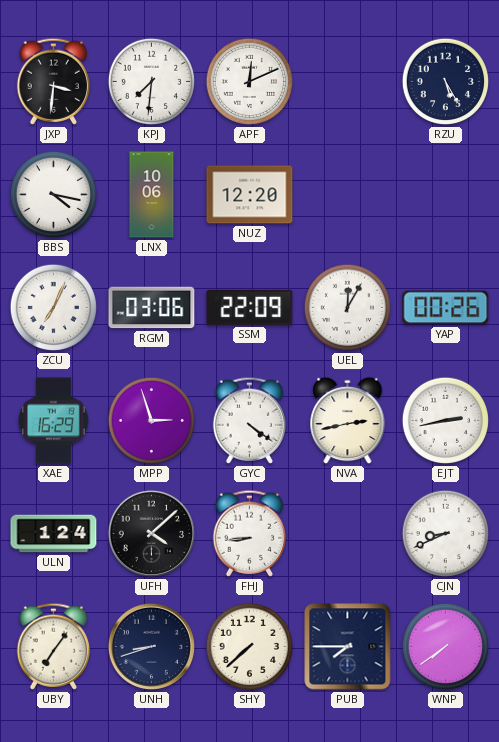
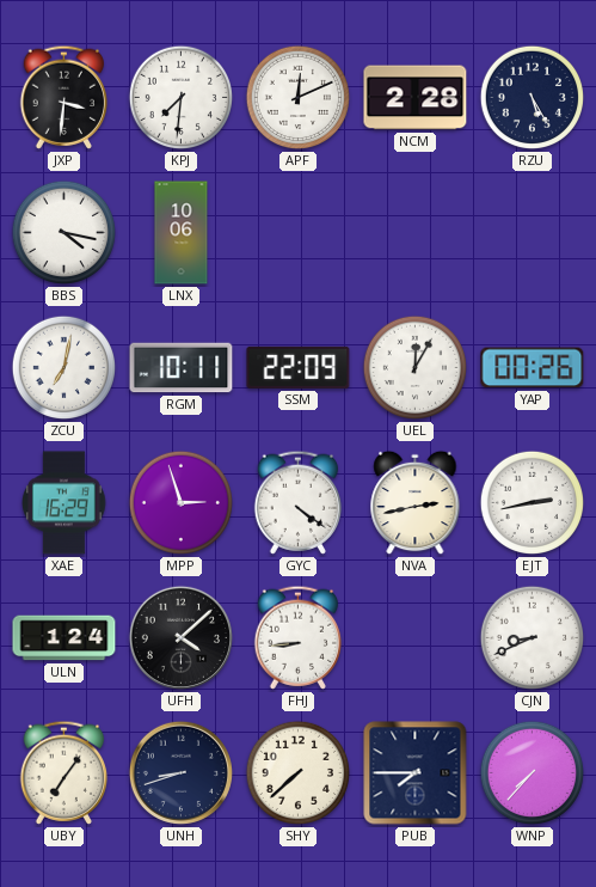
NCM: none -> 2:28 (416, 98)
NUZ: 12:20 -> none (250, 195)
ZCU: 7:04 -> 7:02 (64, 368)
RGM: 03:06 -> 10:11 (182, 368)
WNP: 7:39 -> 7:37 (533, 773)
